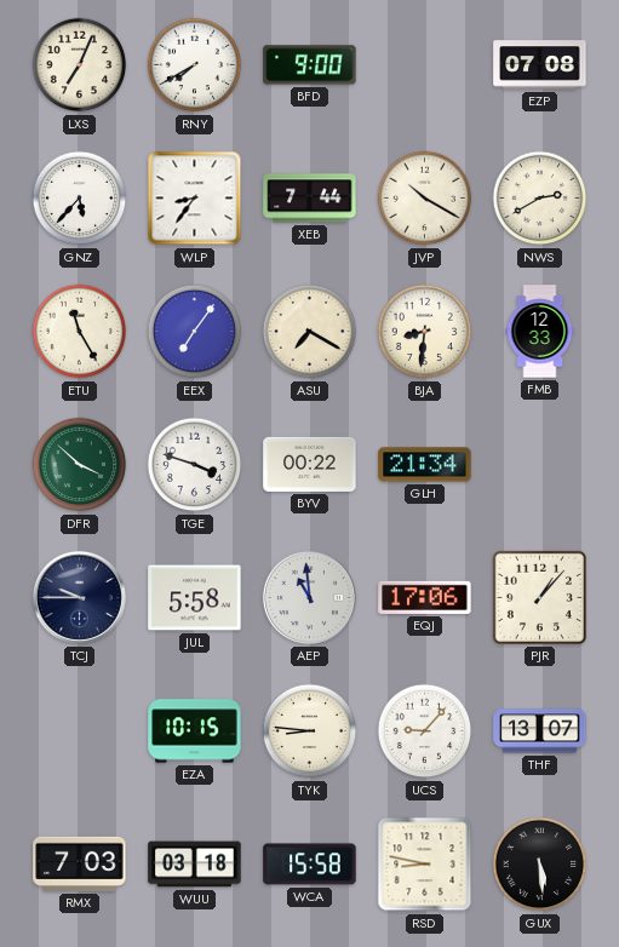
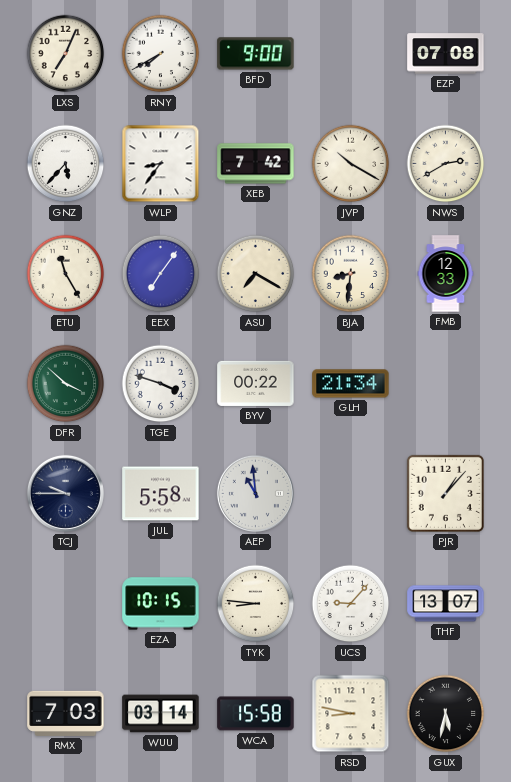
XEB: 7:44 -> 7:42 (256, 164)
EQJ: 17:06 -> none (425, 597)
WUU: 03:18 -> 03:14 (161, 714)
GUX: 5:29 -> 5:32 (446, 714)
